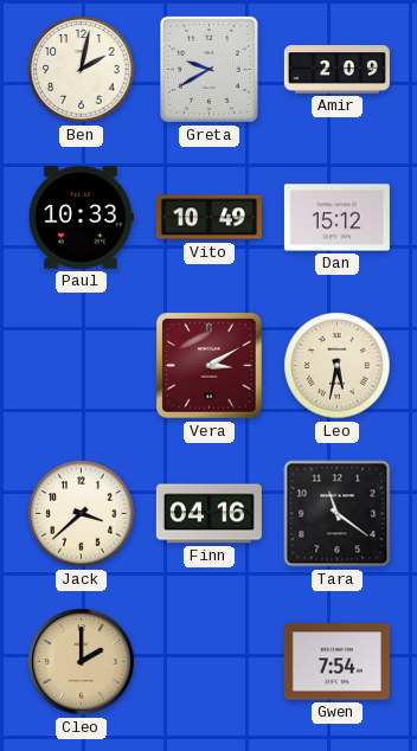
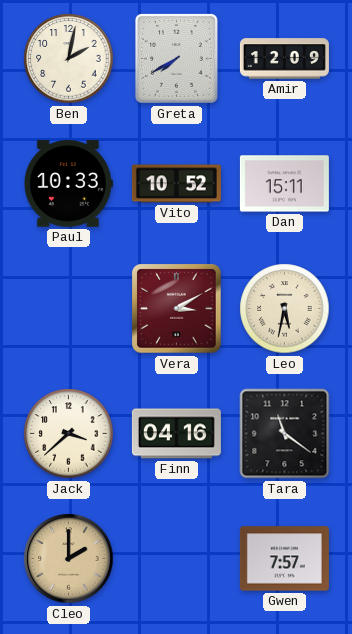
Greta: 9:40 -> 7:40 (176, 58)
Amir: 2:09 -> 12:09 (284, 59)
Vito: 10:49 -> 10:52 (176, 184)
Dan: 15:12 -> 15:11 (284, 184)
Gwen: 7:54 -> 7:57 (284, 559)
